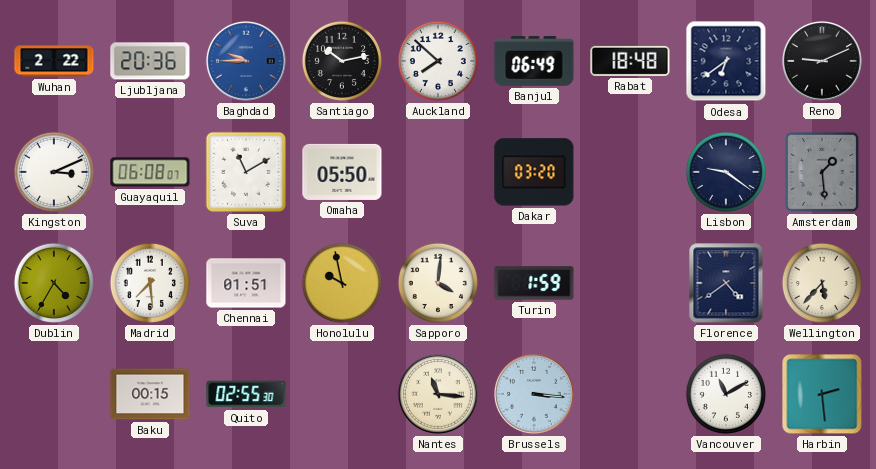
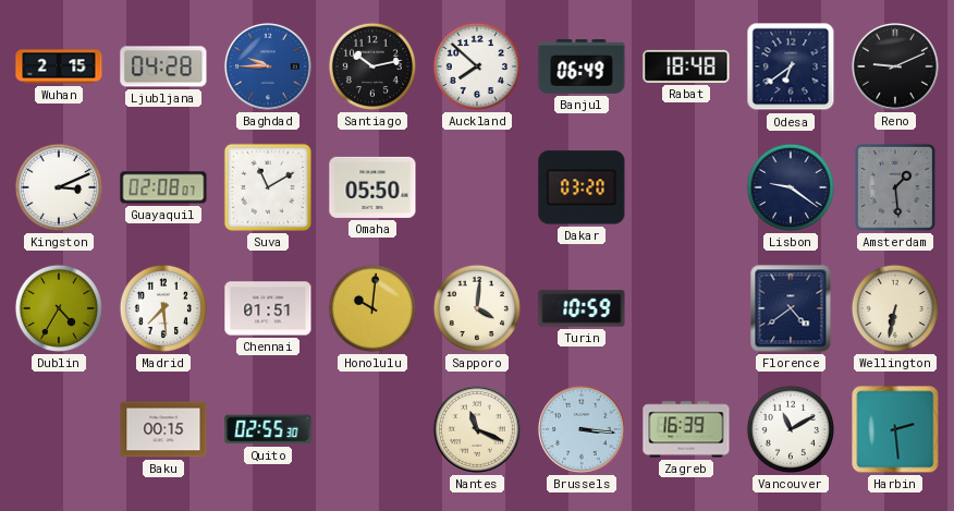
Wuhan: 2:22 -> 2:15 (59, 66)
Ljubljana: 20:36 -> 04:28 (163, 66)
Guayaquil: 06:08 -> 02:08 (163, 187)
Honolulu: 9:58 -> 10:01 (372, 308)
Turin: 1:59 -> 10:59 (582, 308)
Wellington: 5:37 -> 6:32 (895, 308)
Nantes: 11:16 -> 11:19 (477, 429)
Zagreb: none -> 16:39 (686, 429)
